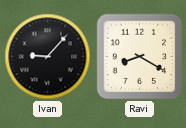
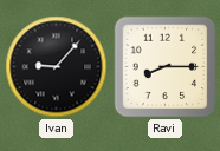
Ravi: 8:20 -> 8:15 (166, 67)
